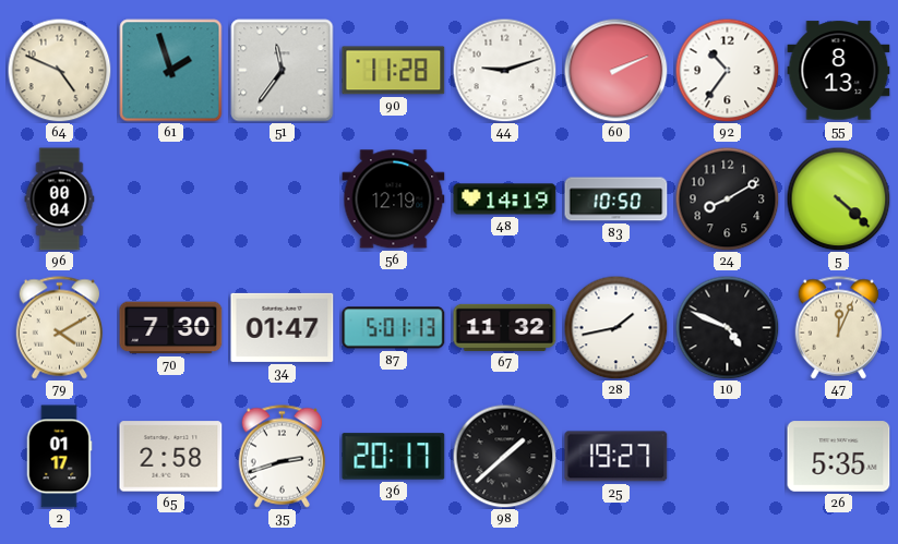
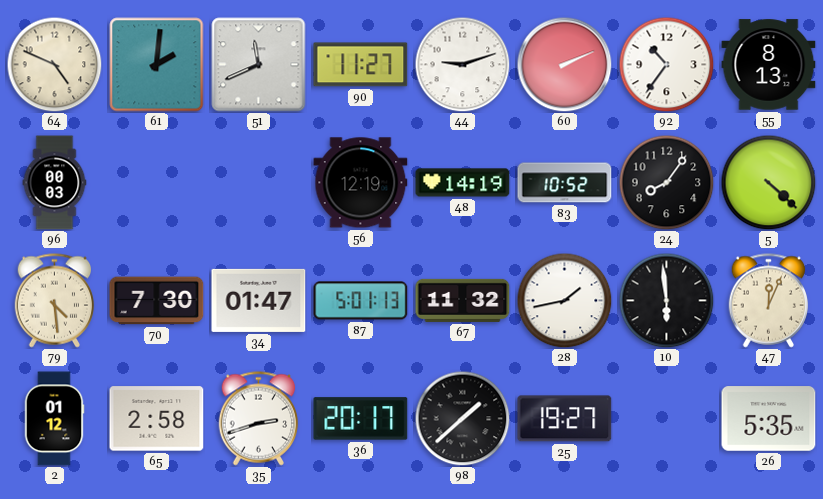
61: 1:57 -> 2:01 (157, 65)
51: 11:36 -> 11:41 (259, 65)
90: 11:28 -> 11:27 (361, 65)
96: 00:04 -> 00:03 (55, 183)
83: 10:50 -> 10:52 (565, 183)
24: 8:10 -> 8:06 (666, 182)
79: 4:10 -> 4:29 (55, 301)
10: 4:49 -> 5:59 (666, 300)
2: 01:17 -> 01:12 (54, 419)
